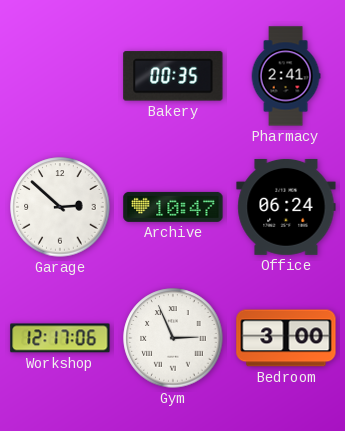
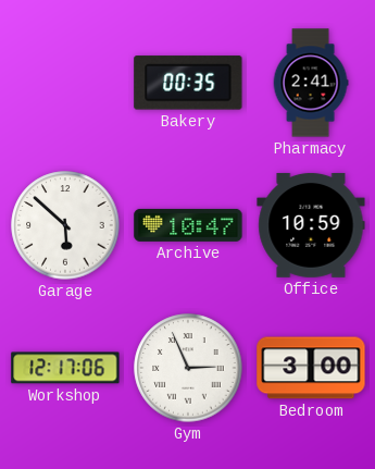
Garage: 2:52 -> 5:52 (65, 225)
Office: 06:24 -> 10:59 (311, 225)
